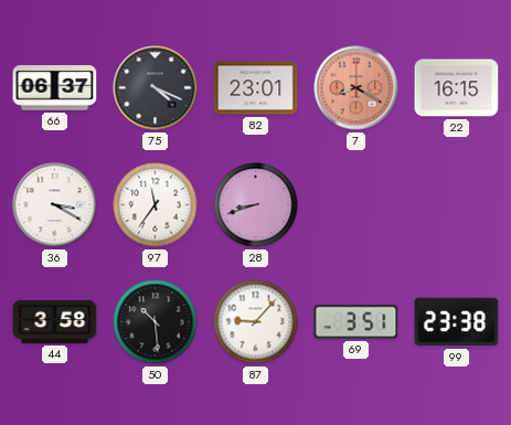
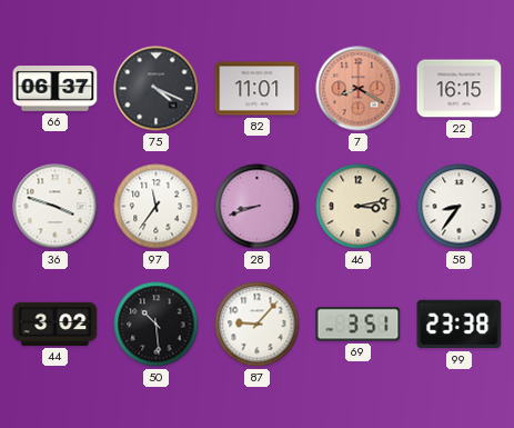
82: 23:01 -> 11:01 (258, 89)
36: 3:20 -> 3:48 (56, 207)
46: none -> 3:13 (359, 207)
58: none -> 8:36 (460, 207)
44: 3:58 -> 3:02 (56, 324)
